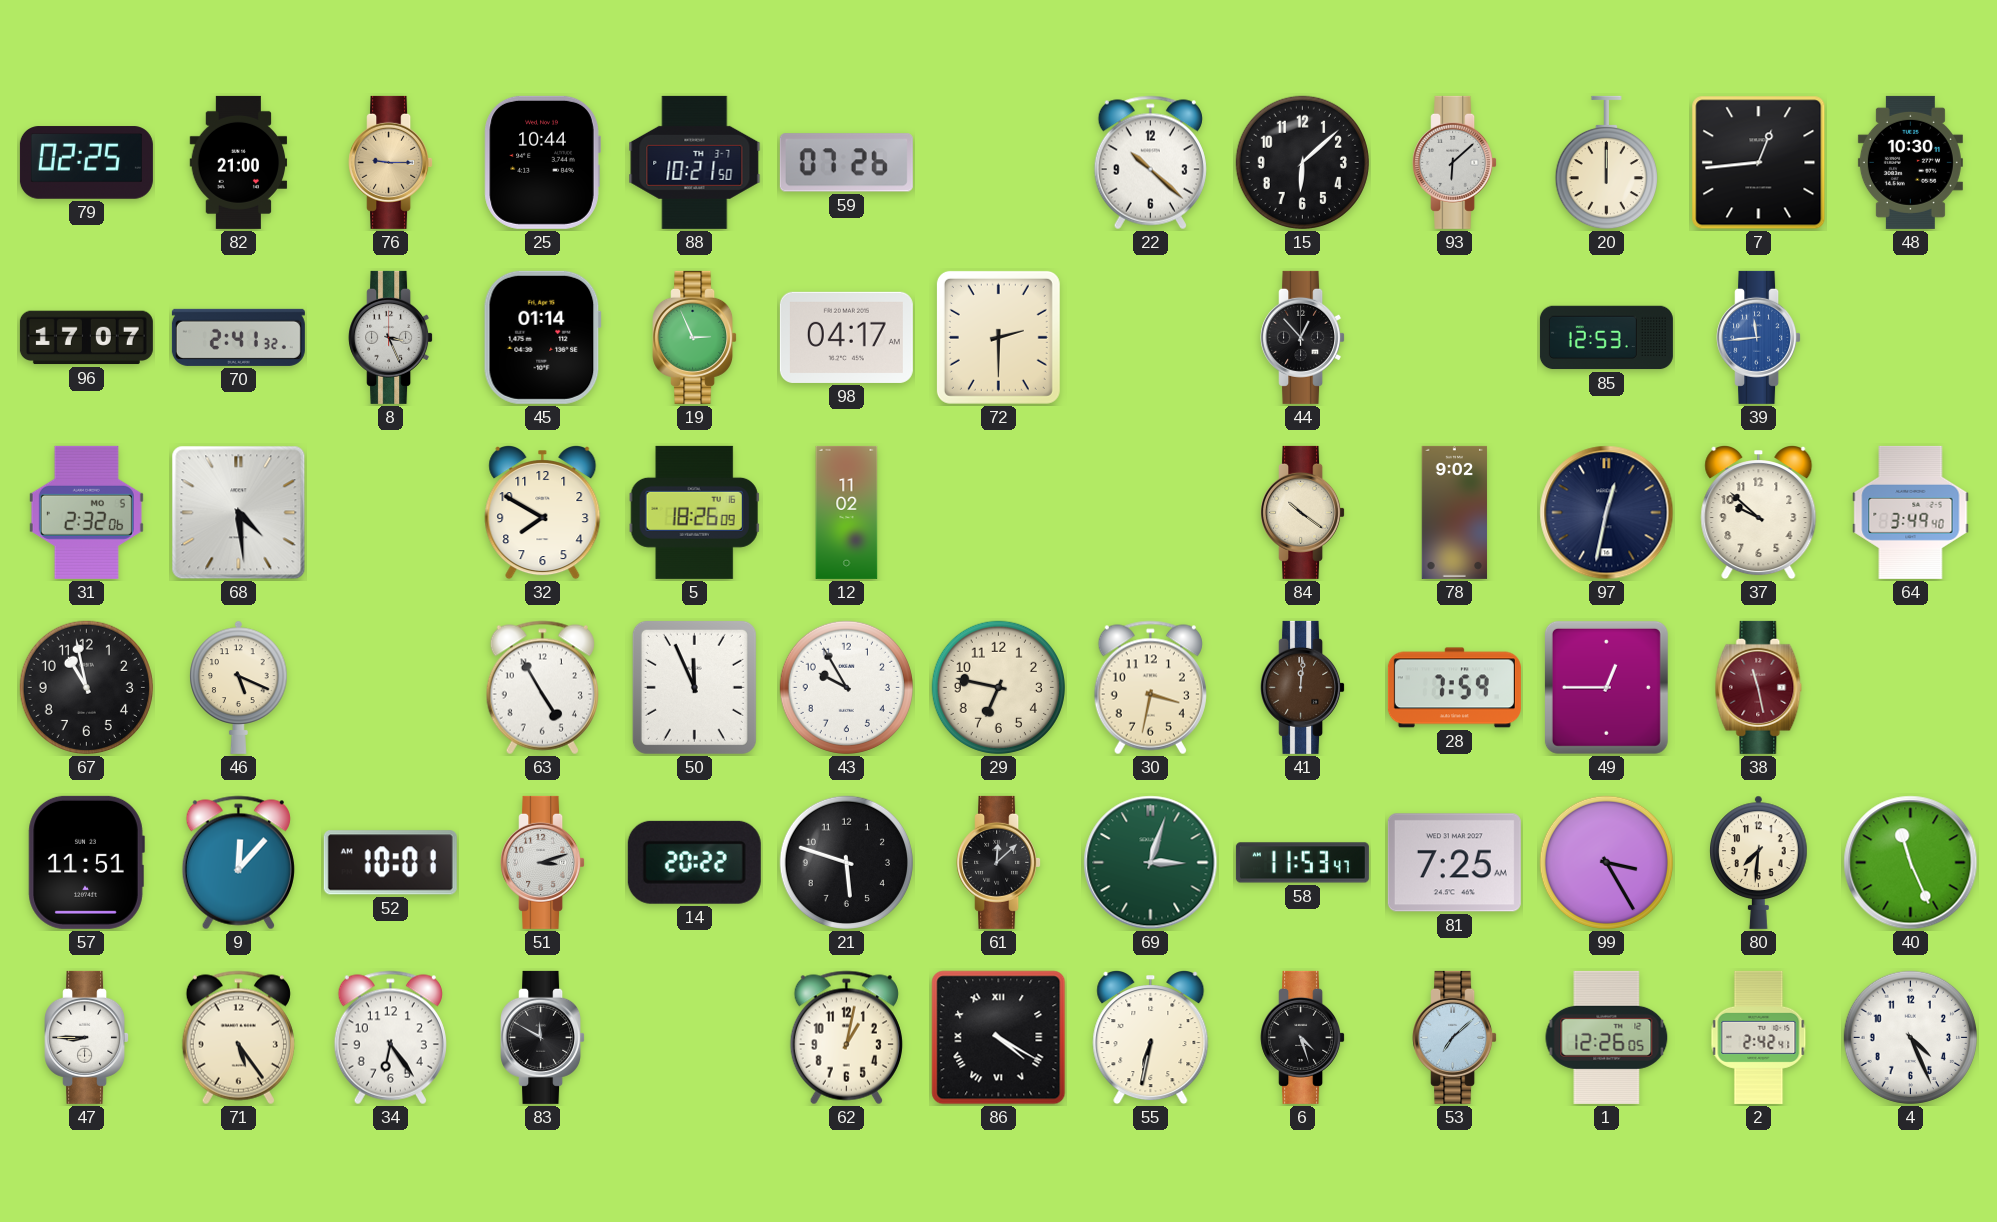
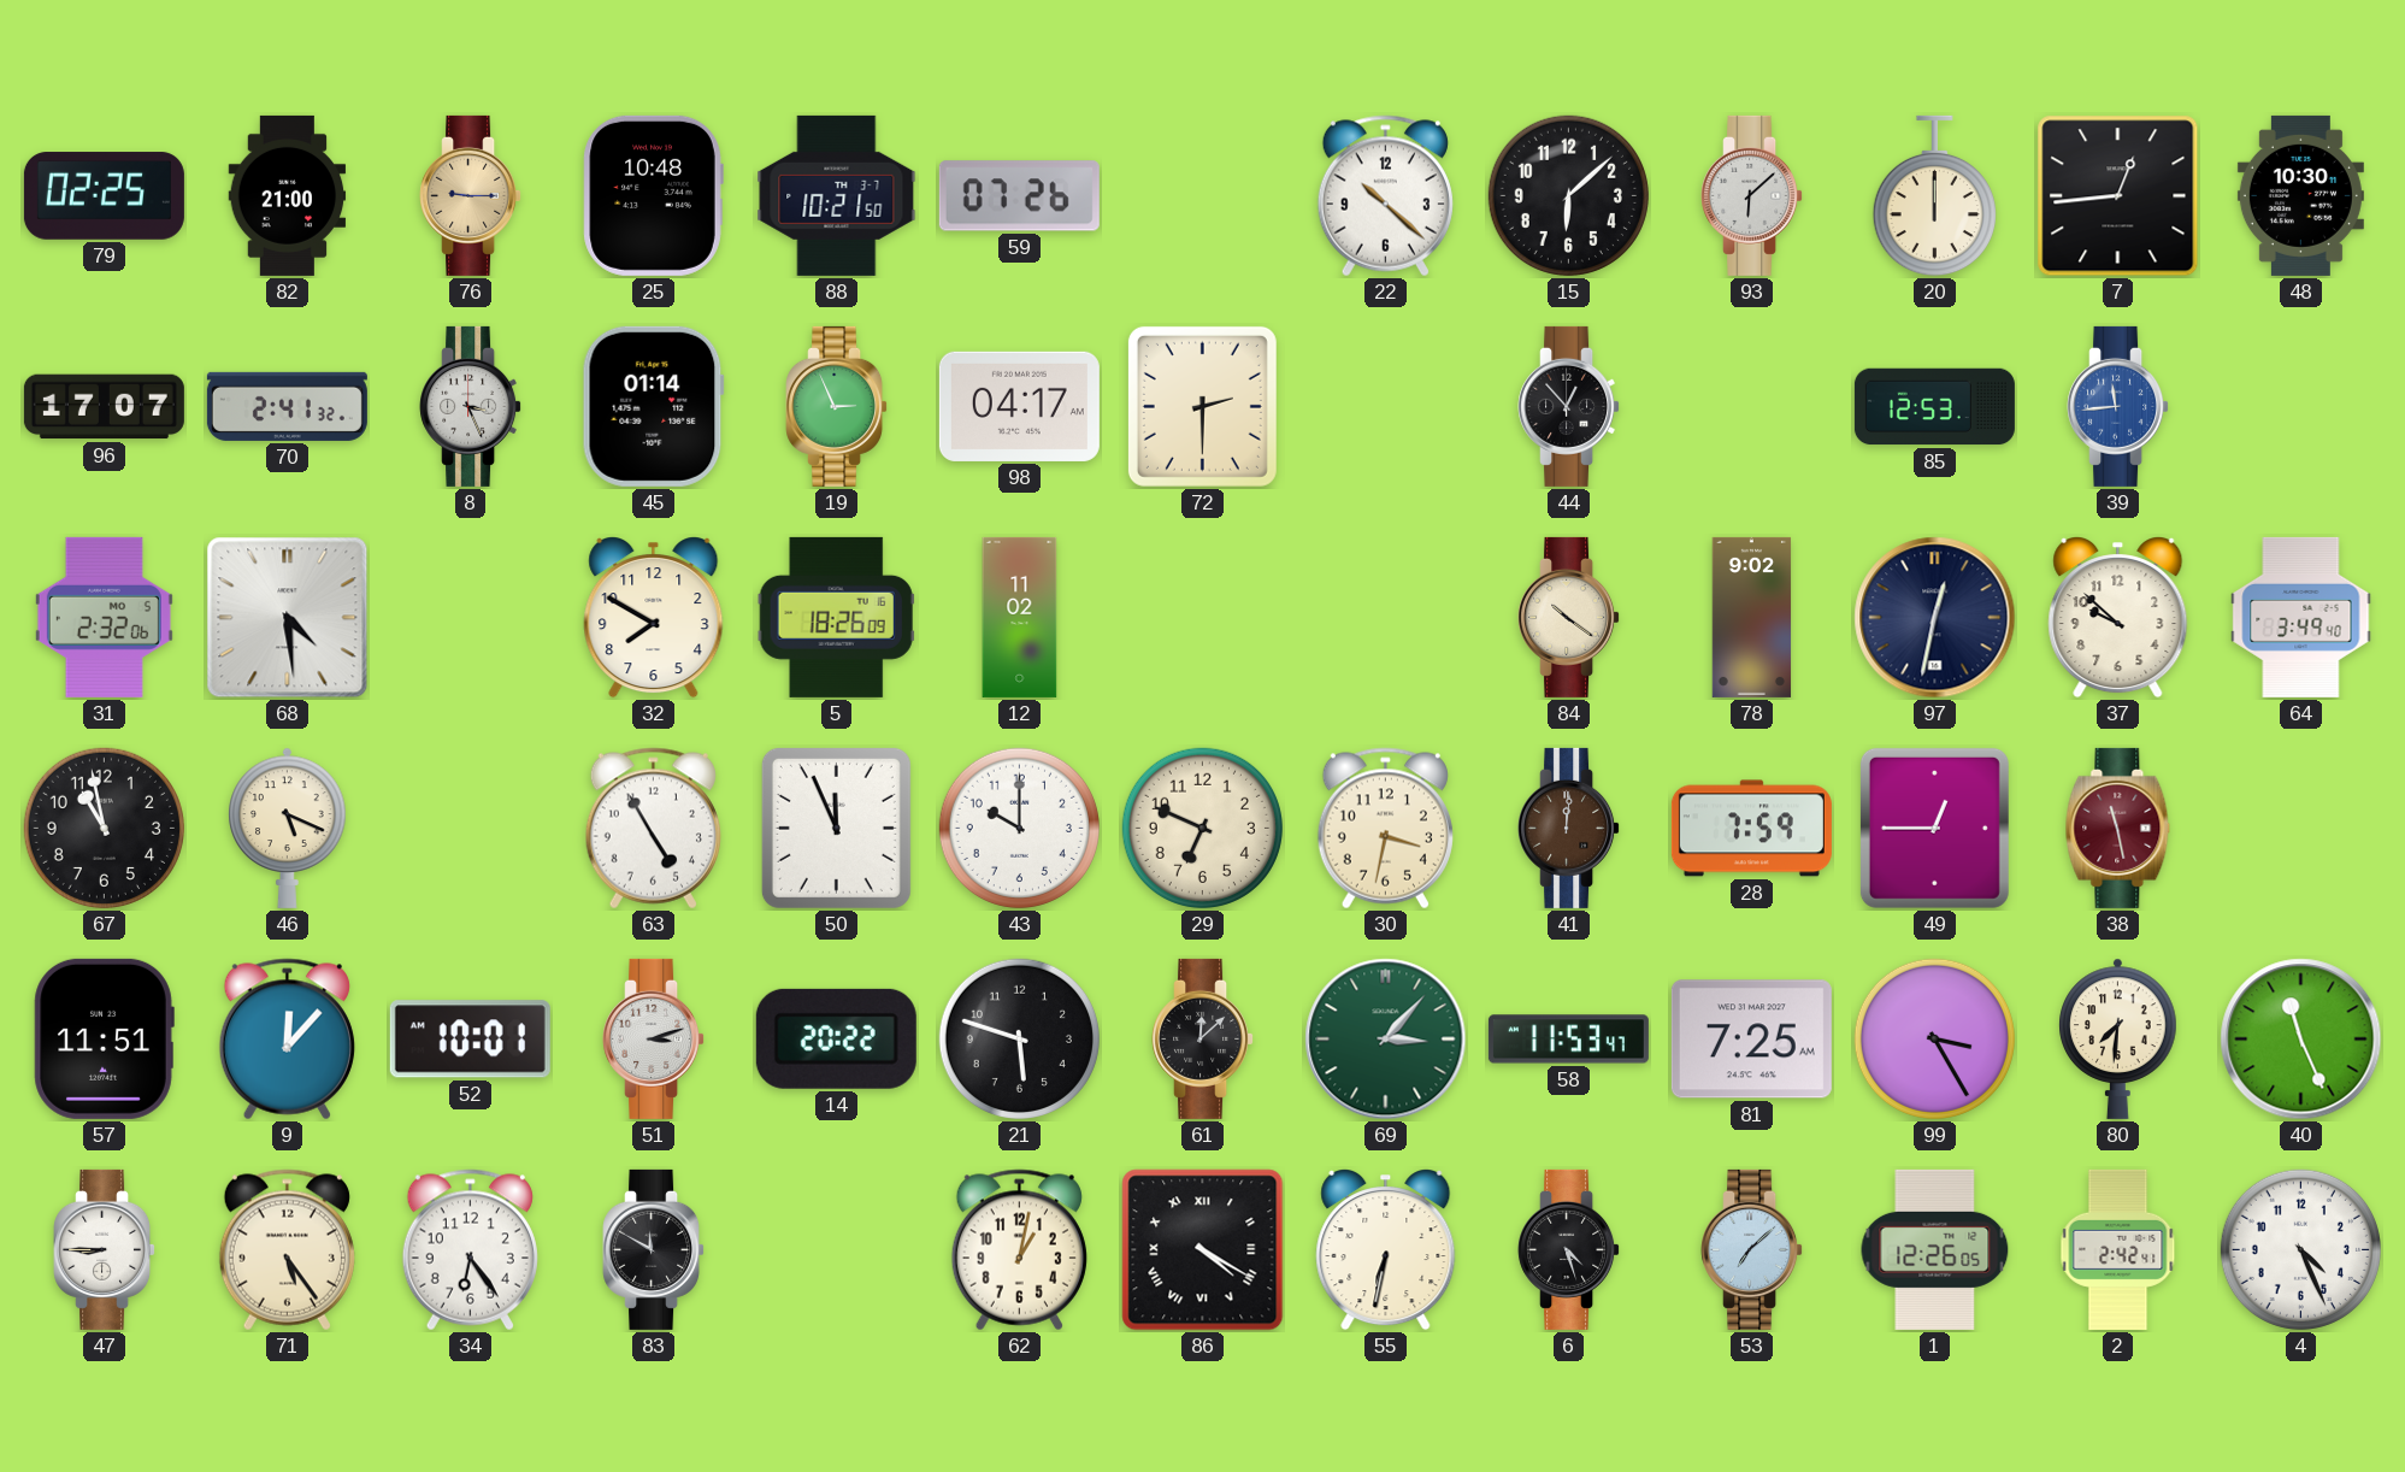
25: 10:44 -> 10:48 (653, 195)
43: 9:55 -> 10:00 (1019, 828)
29: 6:47 -> 6:49 (1202, 828)
69: 3:03 -> 3:07 (1386, 1040)
